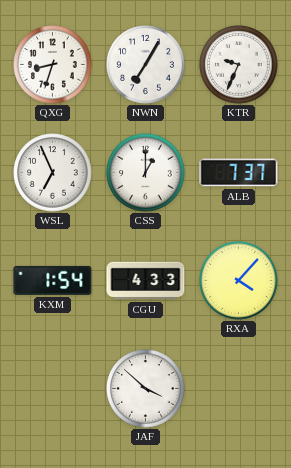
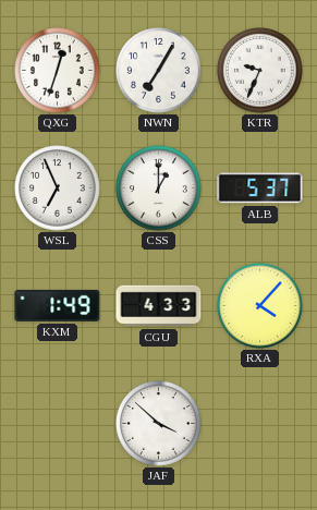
QXG: 8:33 -> 12:33 (58, 71)
ALB: 7:37 -> 5:37 (260, 189)
KXM: 1:54 -> 1:49 (58, 305)
